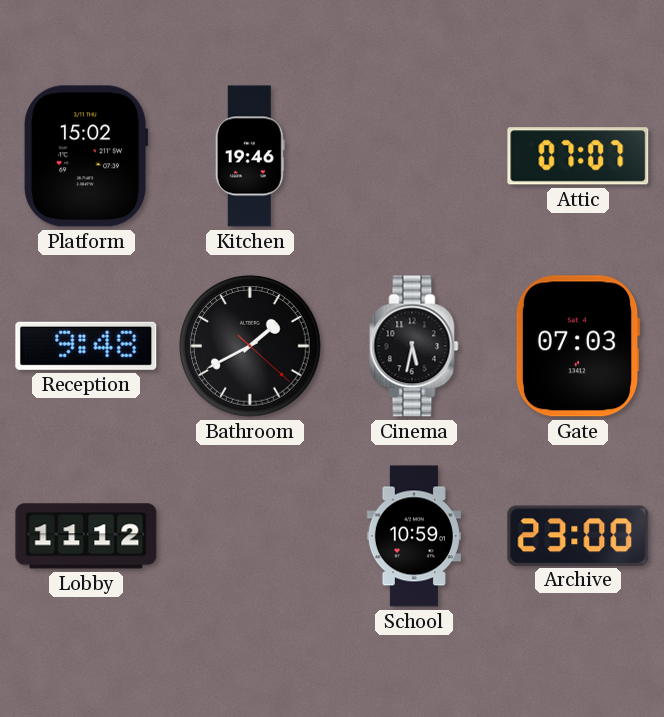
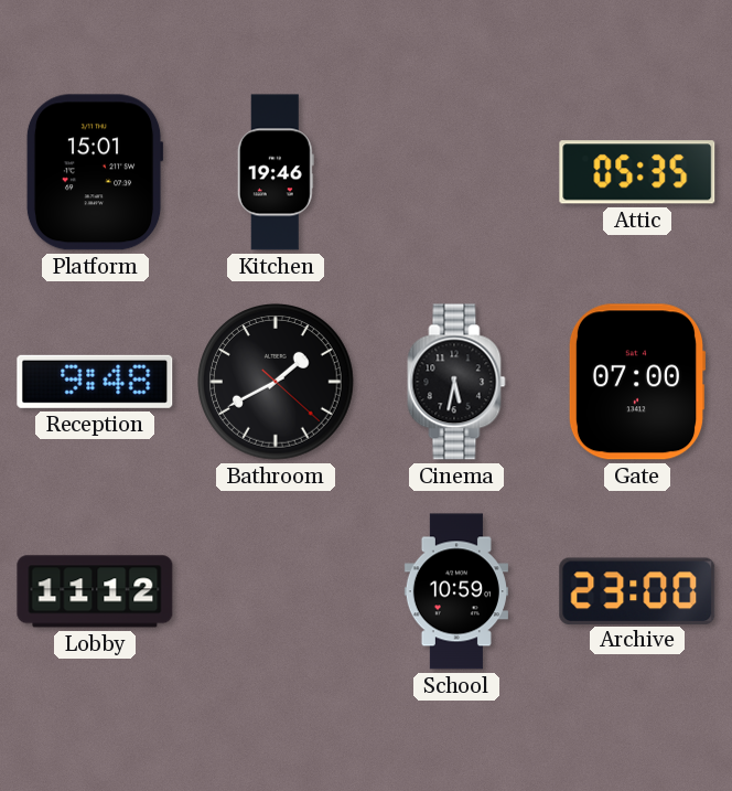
Platform: 15:02 -> 15:01 (95, 172)
Attic: 07:07 -> 05:35 (637, 172)
Gate: 07:03 -> 07:00 (637, 382)
